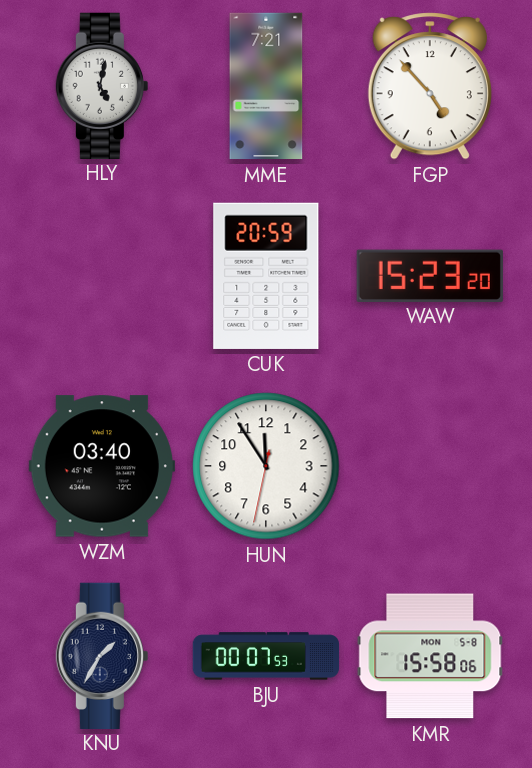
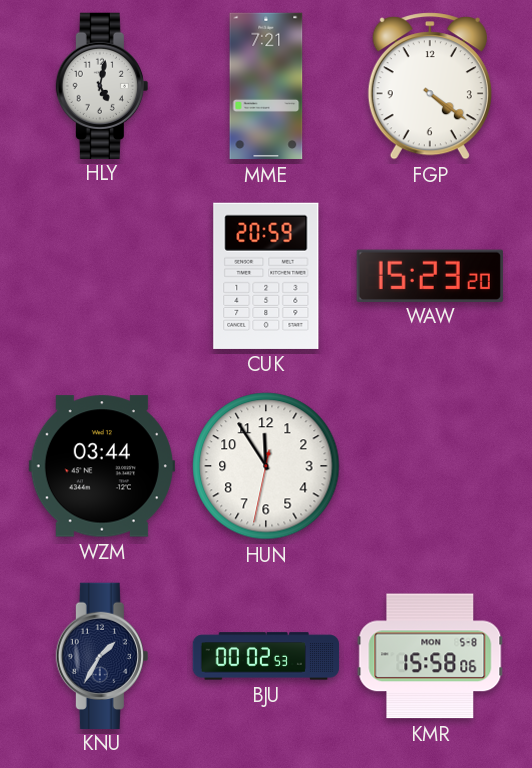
FGP: 4:53 -> 4:21 (430, 86)
WZM: 03:40 -> 03:44 (101, 466)
BJU: 00:07 -> 00:02 (266, 656)
